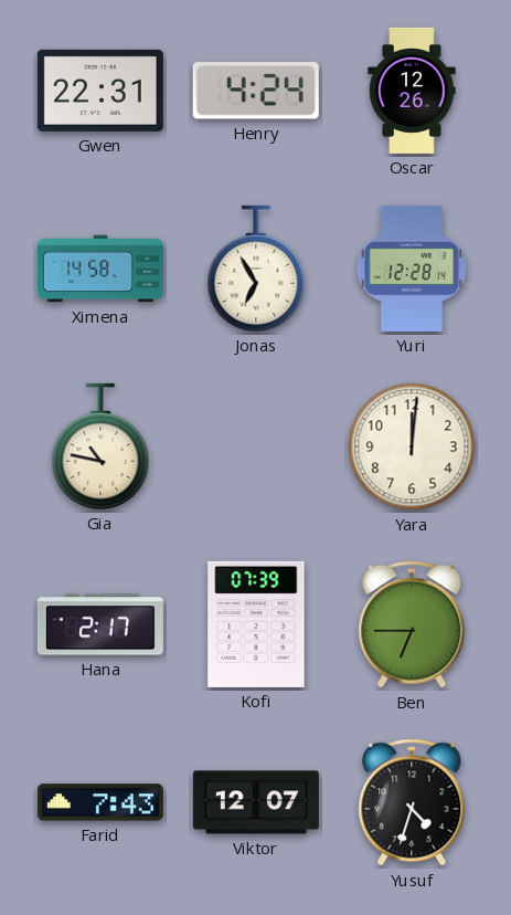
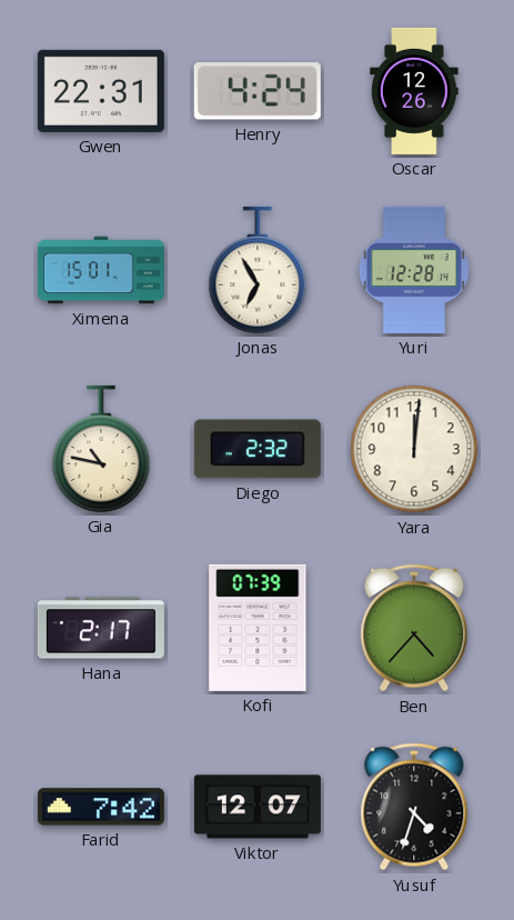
Ximena: 14:58 -> 15:01 (101, 270)
Diego: none -> 2:32 (258, 449)
Ben: 6:45 -> 4:37 (414, 628)
Farid: 7:43 -> 7:42 (101, 807)
